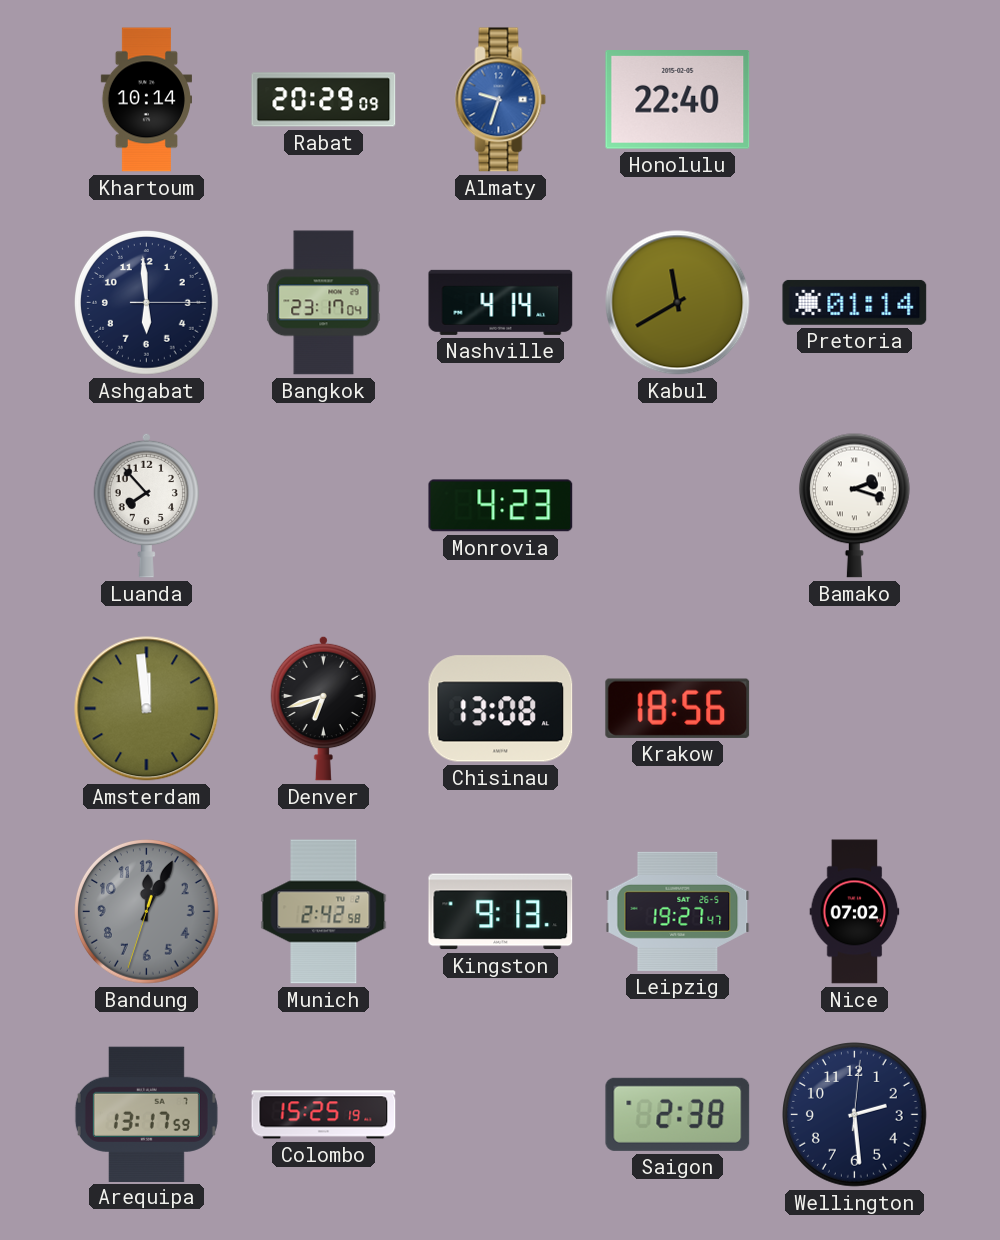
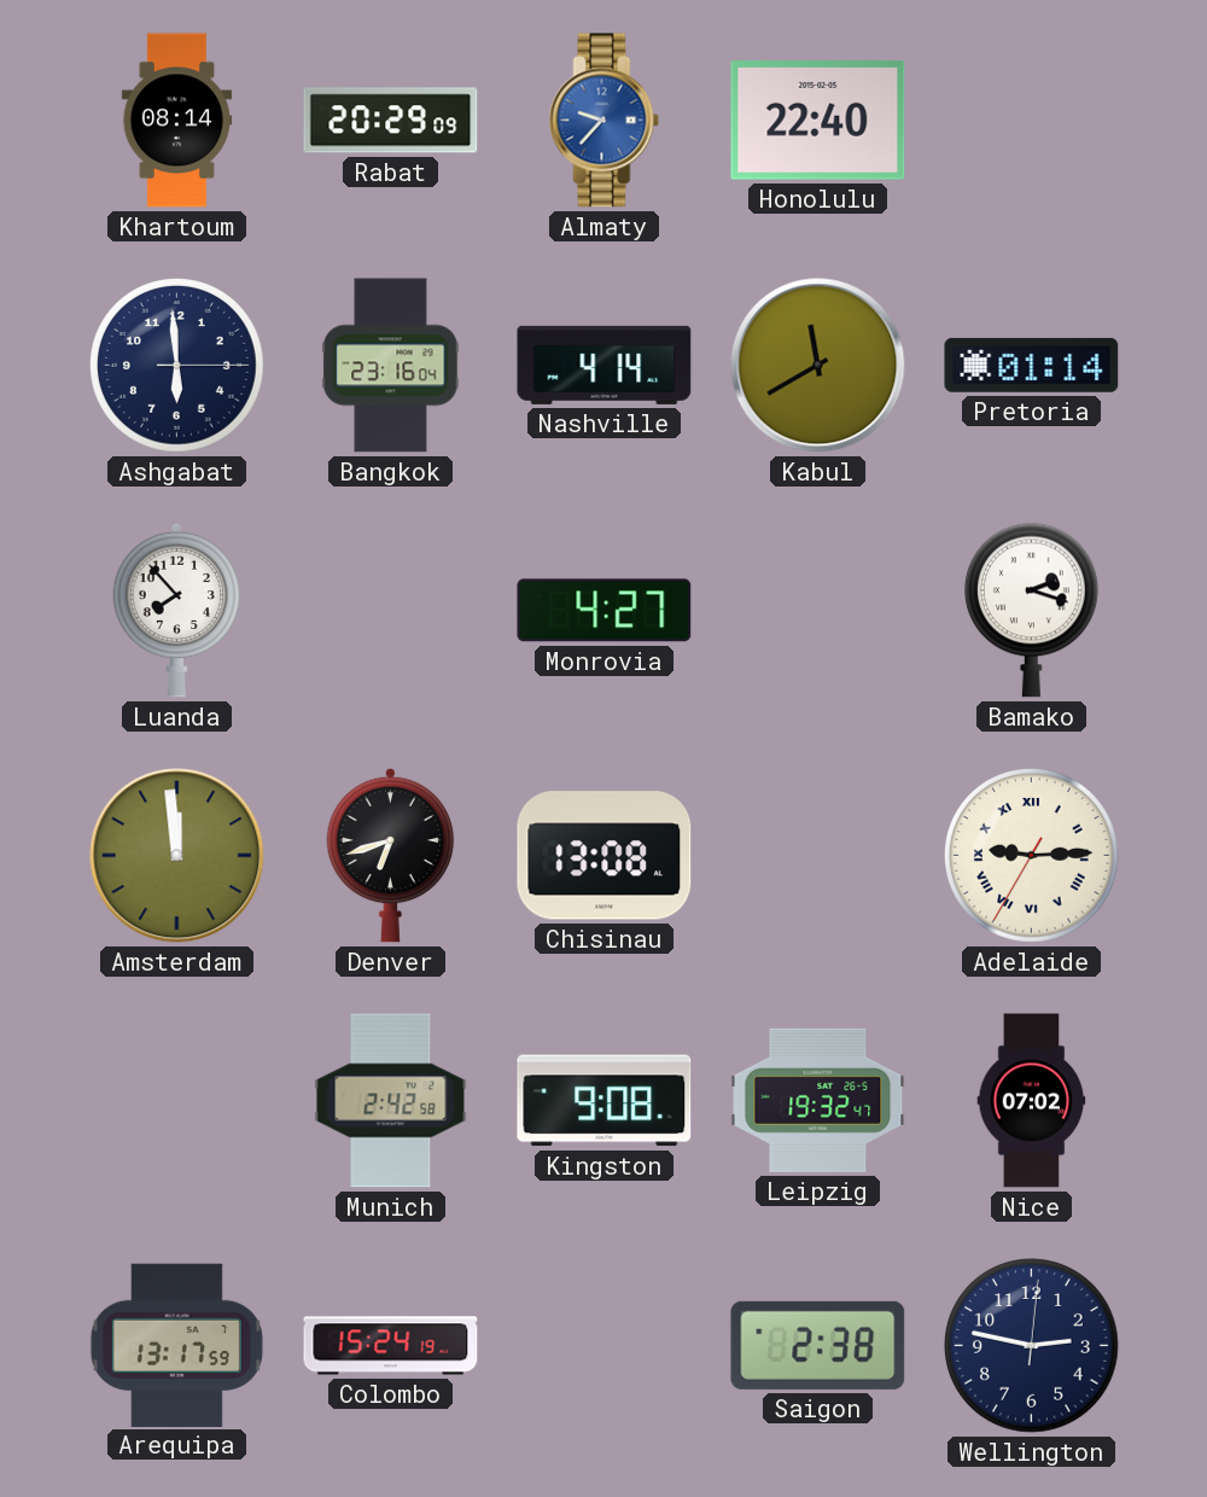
Khartoum: 10:14 -> 08:14 (176, 121)
Almaty: 9:33 -> 9:37 (605, 121)
Bangkok: 23:17 -> 23:16 (391, 366)
Monrovia: 4:23 -> 4:27 (605, 611)
Krakow: 18:56 -> none (678, 708)
Adelaide: none -> 9:14 (1032, 856)
Bandung: 12:04 -> none (147, 912)
Kingston: 9:13 -> 9:08 (605, 1101)
Leipzig: 19:27 -> 19:32 (818, 1100)
Colombo: 15:25 -> 15:24 (391, 1346)
Wellington: 2:29 -> 2:47 (1032, 1346)
